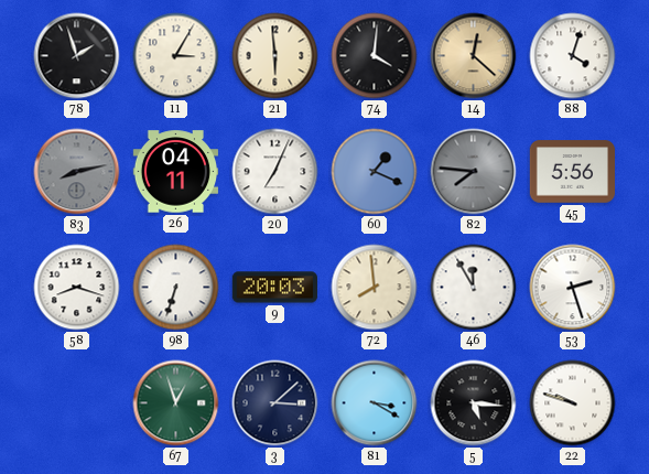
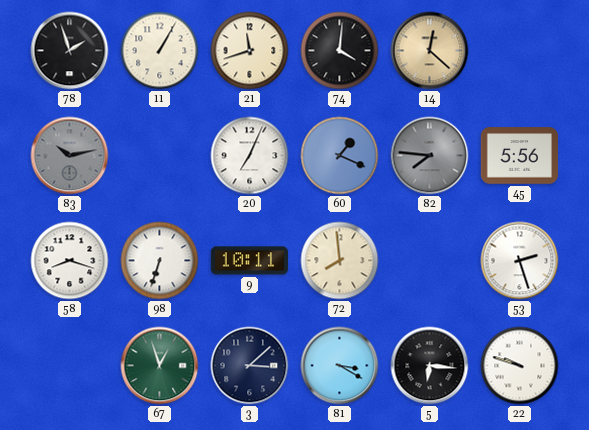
11: 3:05 -> 1:05 (160, 51)
21: 5:59 -> 11:42 (250, 51)
88: 4:03 -> none (573, 56)
83: 8:13 -> 10:13 (70, 156)
26: 04:11 -> none (175, 172)
9: 20:03 -> 10:11 (249, 261)
46: 11:55 -> none (474, 288)
5: 5:16 -> 6:16 (430, 366)
